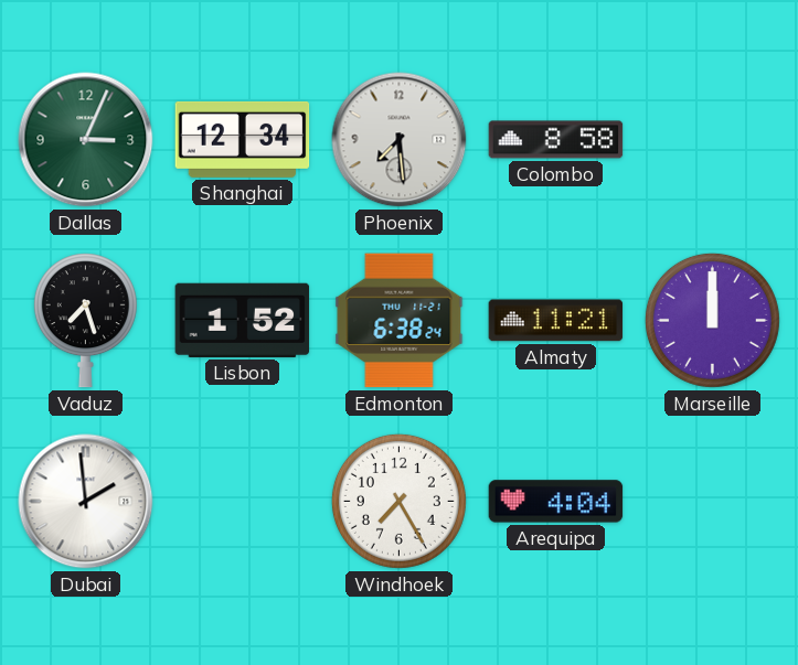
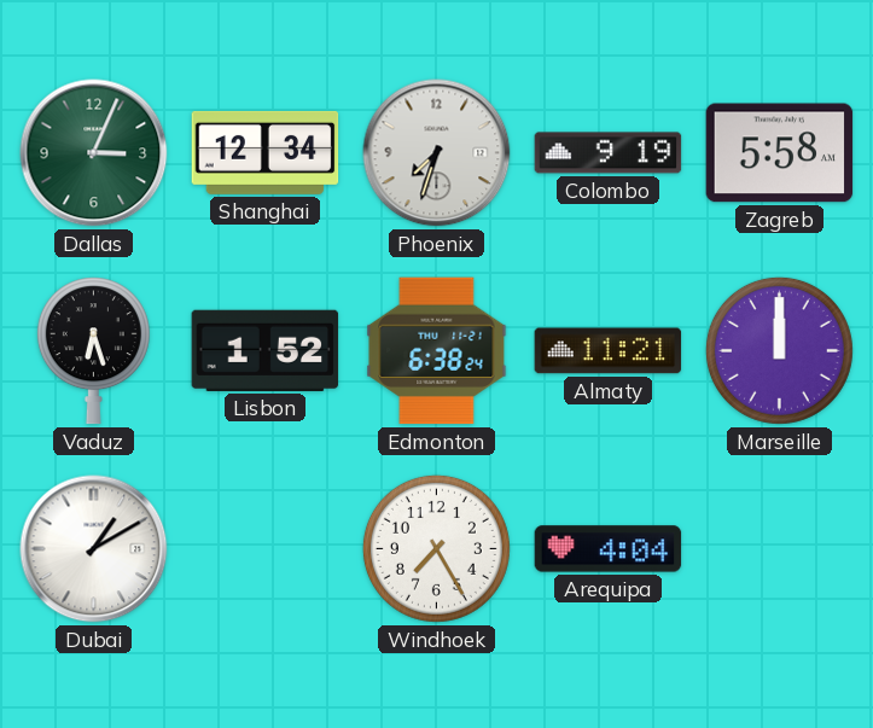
Phoenix: 7:29 -> 7:33 (437, 153)
Colombo: 8:58 -> 9:19 (609, 153)
Zagreb: none -> 5:58 (780, 153)
Vaduz: 7:27 -> 6:27 (93, 351)
Dubai: 1:59 -> 1:10 (94, 549)
